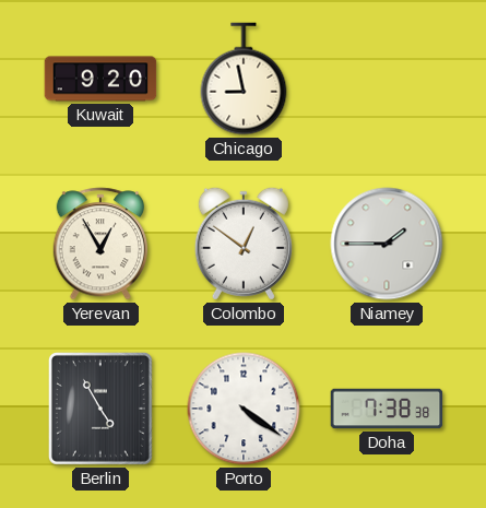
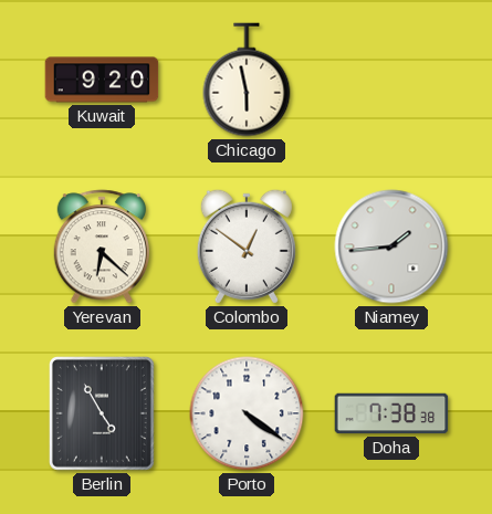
Chicago: 8:58 -> 5:58 (247, 80)
Yerevan: 12:55 -> 6:22 (101, 246)
Niamey: 1:45 -> 1:44 (391, 246)
